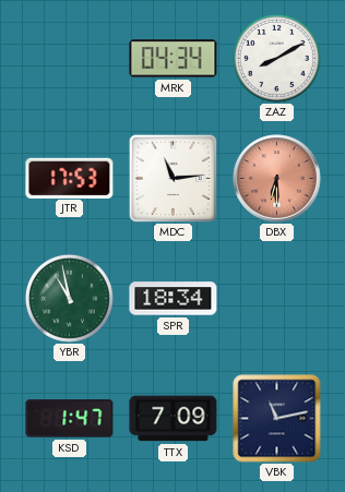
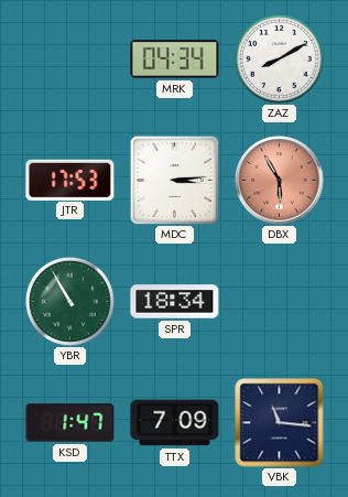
MDC: 11:14 -> 3:14 (174, 180)
DBX: 6:30 -> 5:55 (280, 181)
YBR: 10:58 -> 10:55 (69, 301)
VBK: 11:13 -> 11:16 (280, 423)
